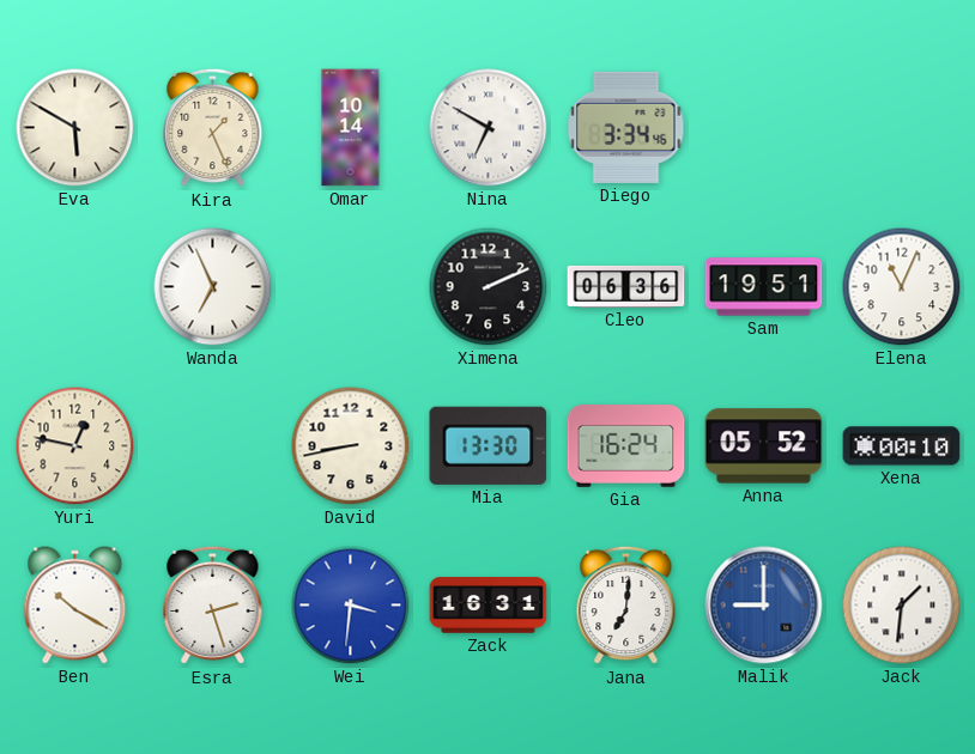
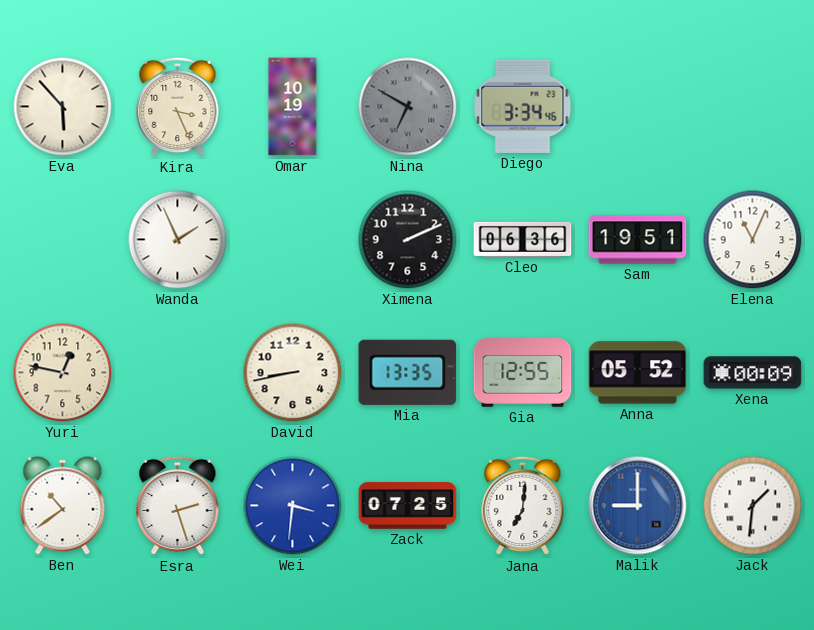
Eva: 5:50 -> 5:53 (63, 107)
Kira: 1:26 -> 3:26 (178, 107)
Omar: 10:14 -> 10:19 (293, 107)
Nina dial: white -> grey (408, 107)
Wanda: 6:56 -> 1:56 (178, 240)
Mia: 13:30 -> 13:35 (408, 372)
Gia: 16:24 -> 12:55 (523, 373)
Xena: 00:10 -> 00:09 (753, 373)
Ben: 10:20 -> 10:39 (63, 506)
Zack: 16:31 -> 07:25 (408, 506)
